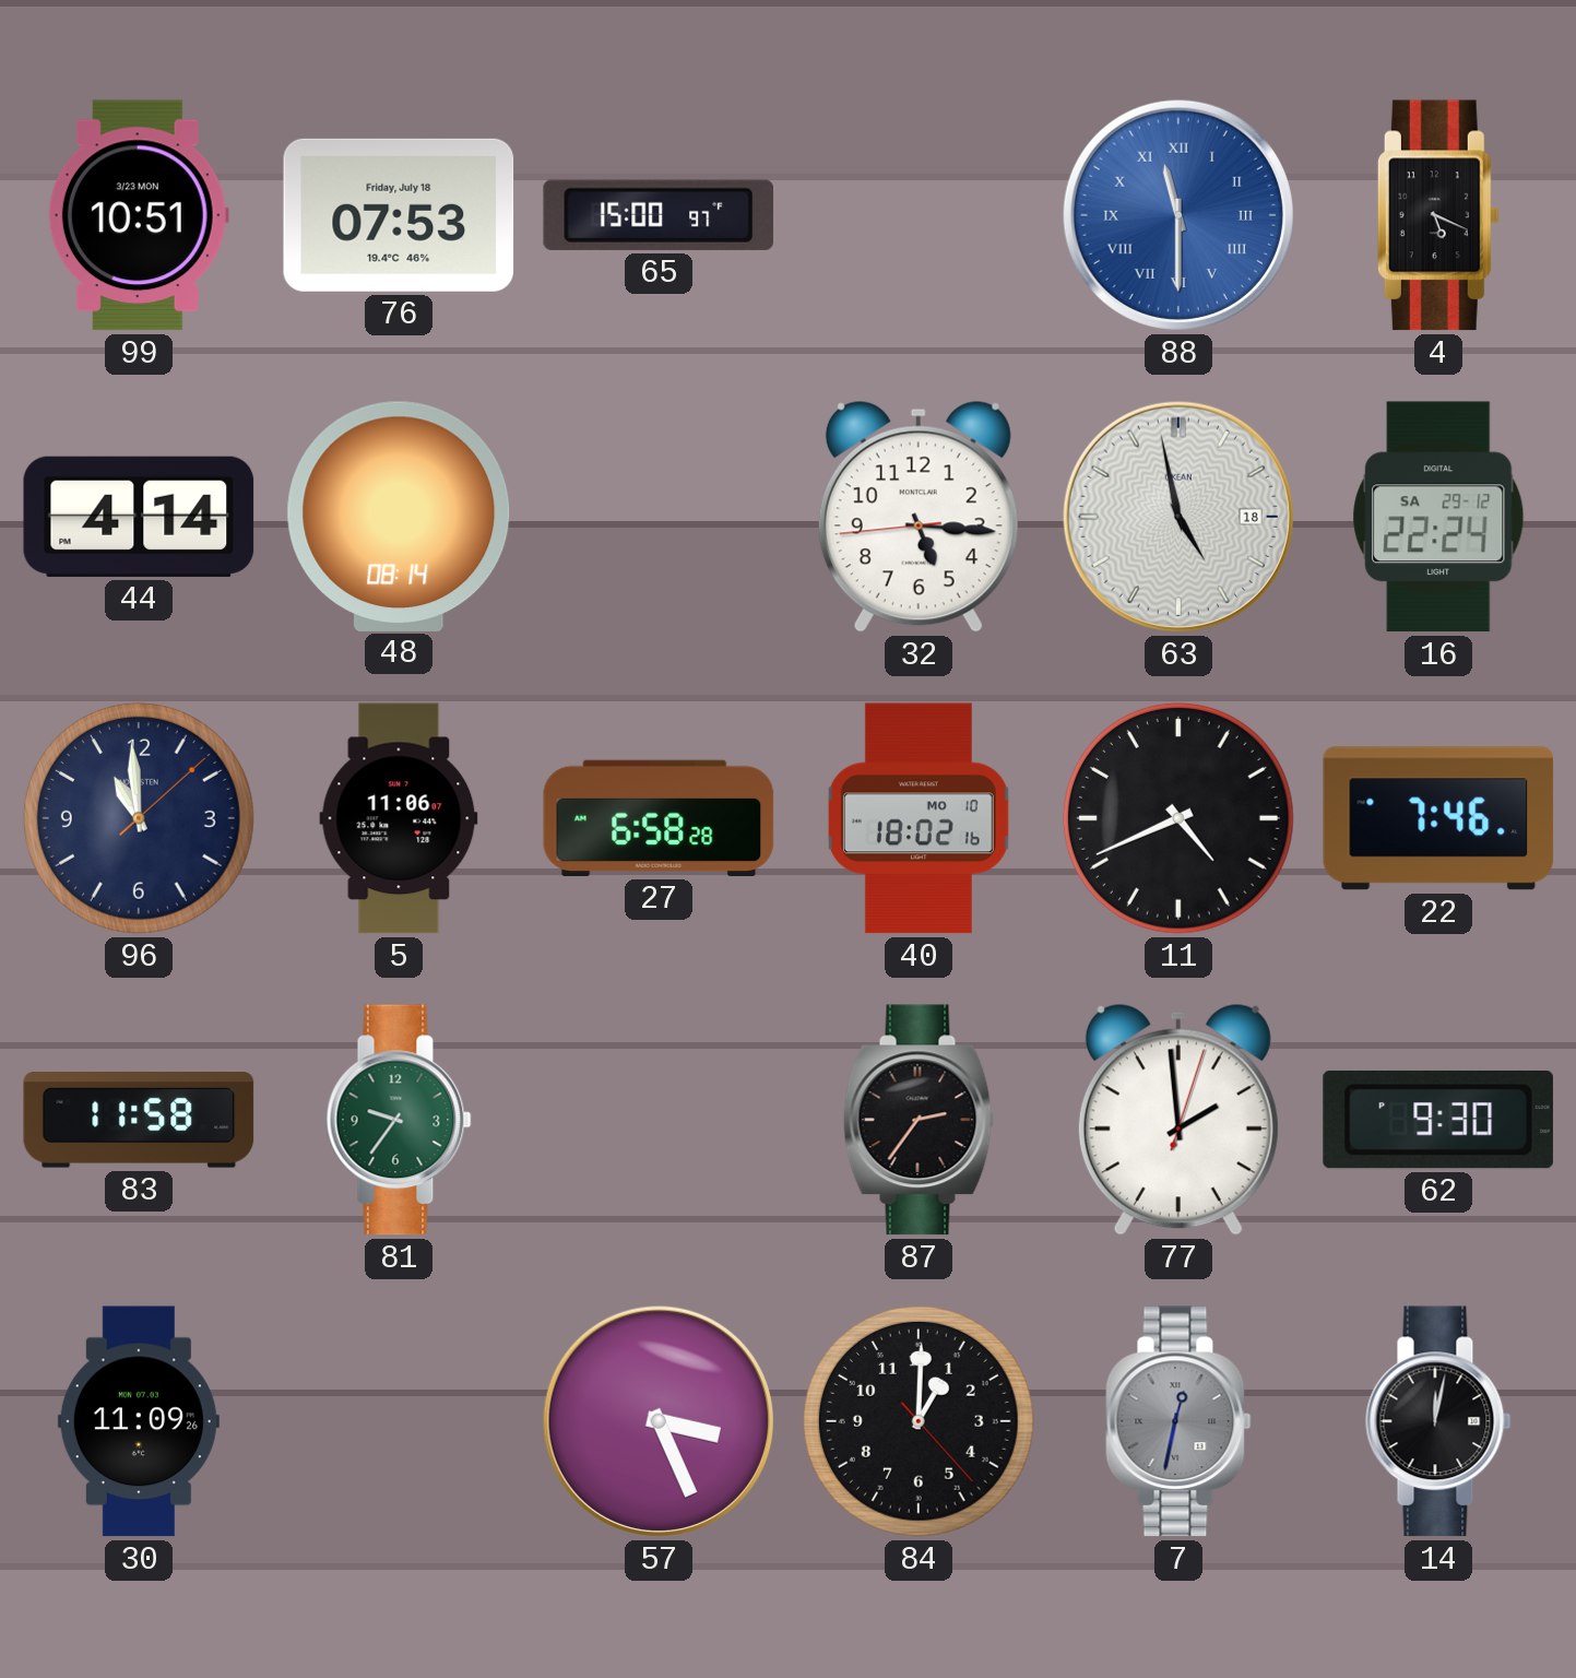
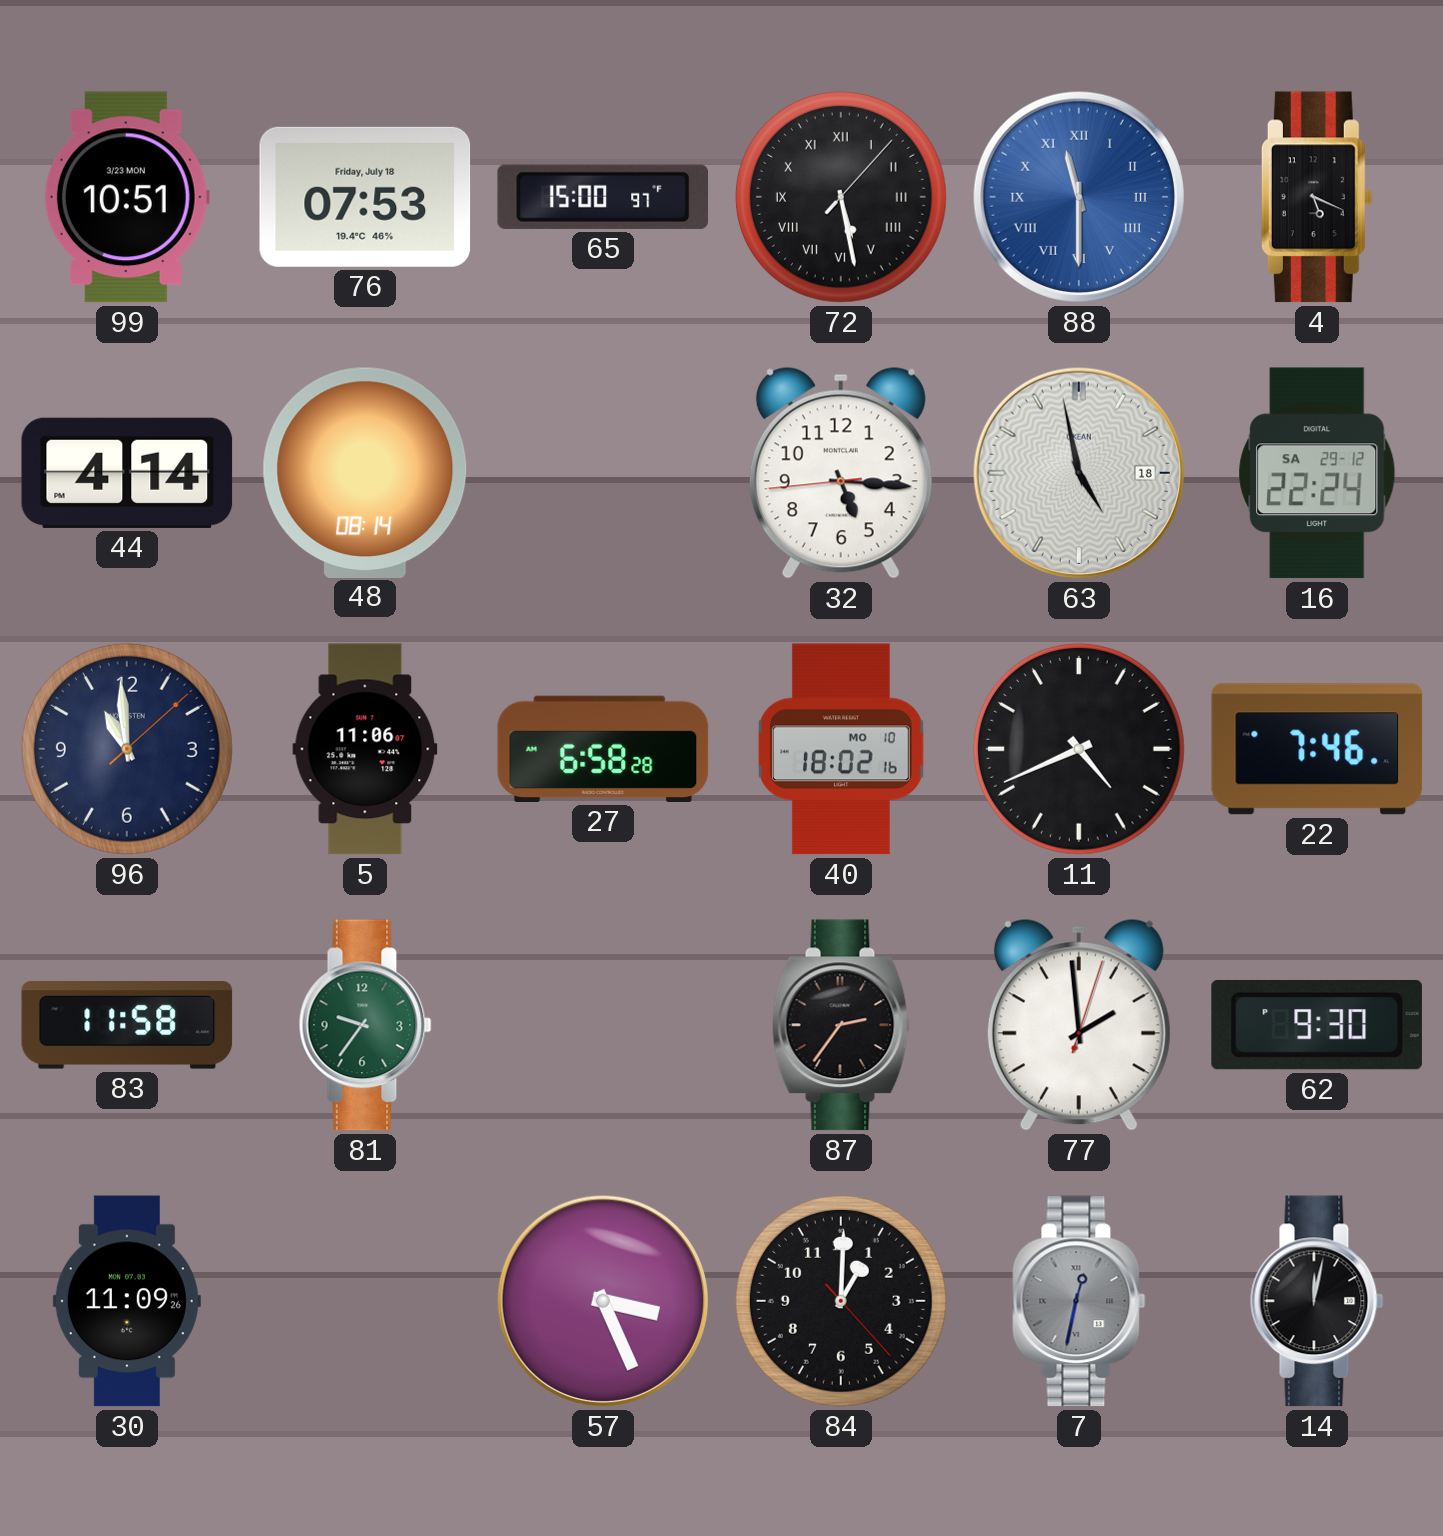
72: none -> 5:28 (841, 197)
